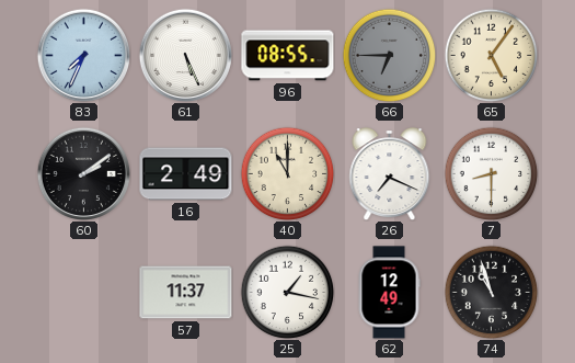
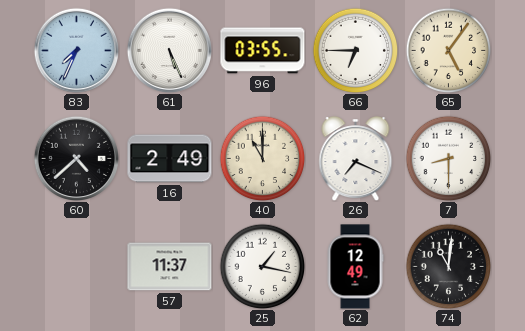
96: 08:55 -> 03:55 (263, 51)
66 dial: grey -> white (355, 50)
60: 2:09 -> 4:38 (76, 158)
74: 10:57 -> 11:01 (448, 266)
